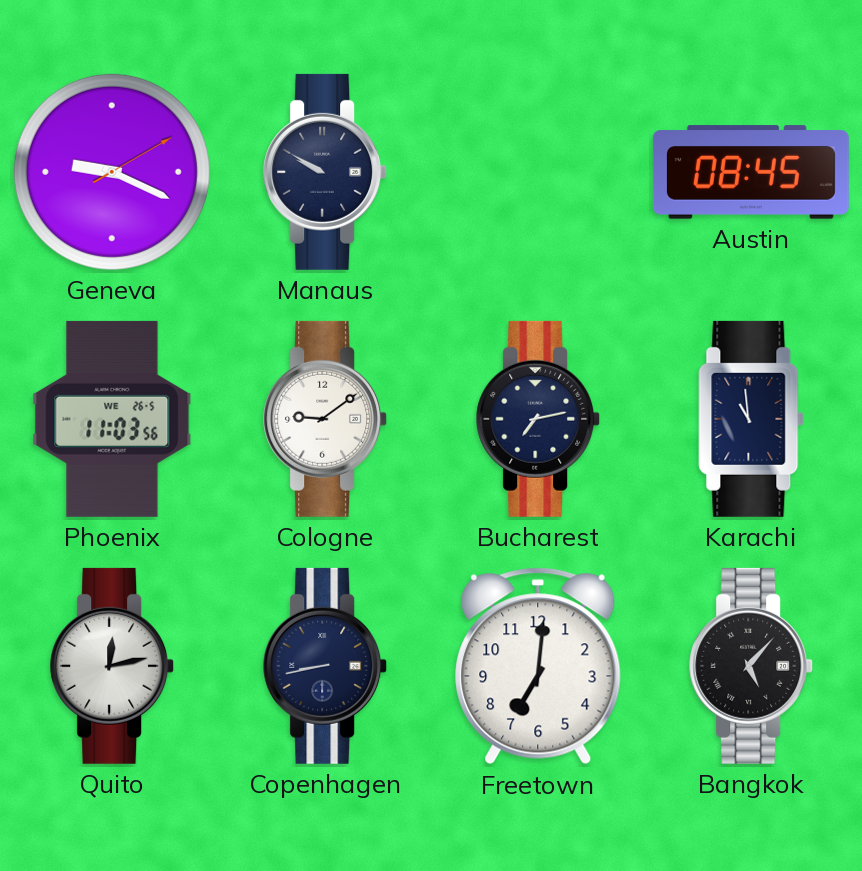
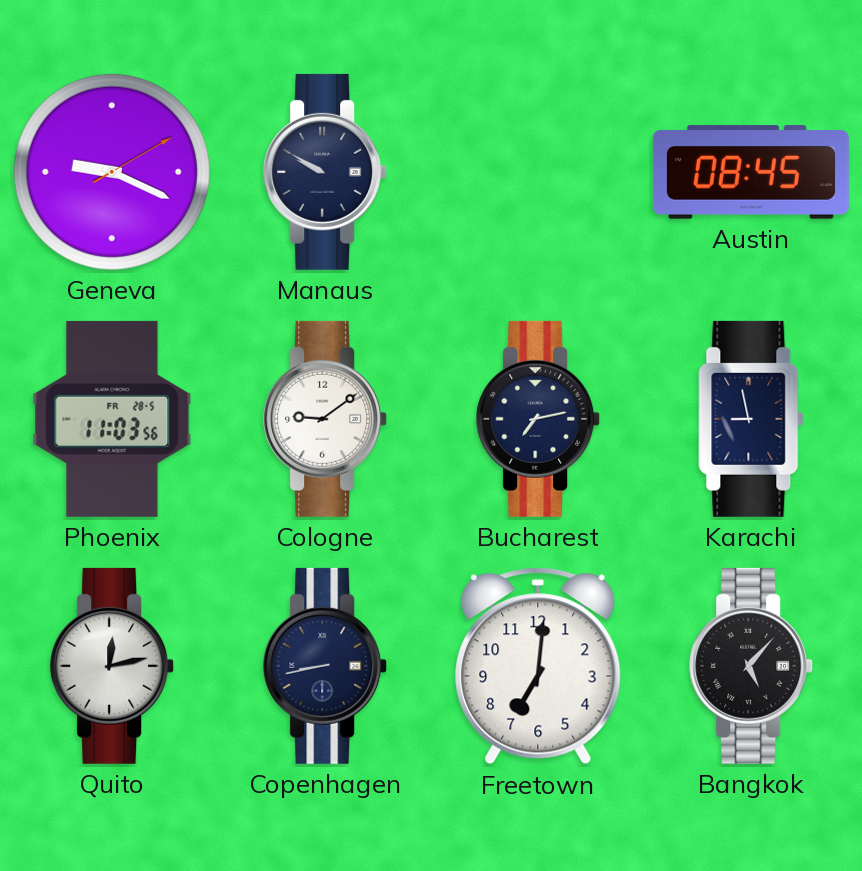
Phoenix date: WE 26-5 -> FR 28-5 (112, 419)
Karachi: 10:59 -> 8:58 (751, 419)
